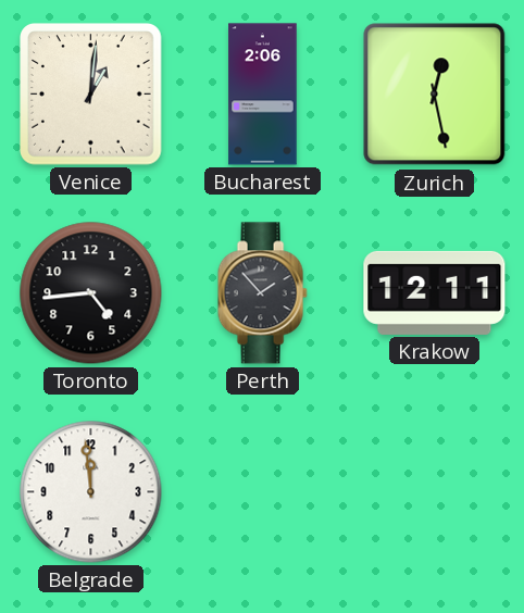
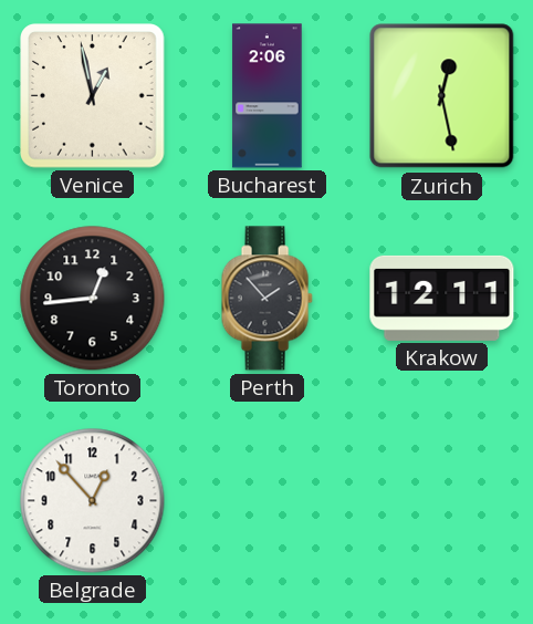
Venice: 1:01 -> 12:58 (93, 96)
Toronto: 4:44 -> 12:44 (93, 299)
Belgrade: 11:59 -> 12:53 (93, 501)
